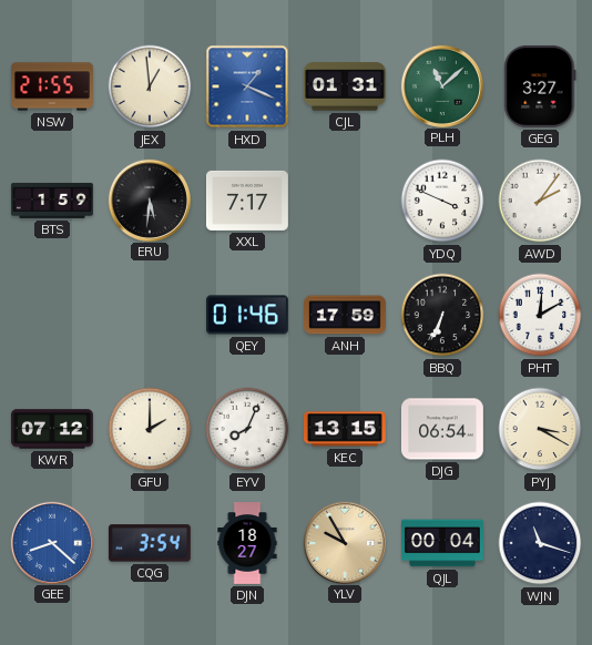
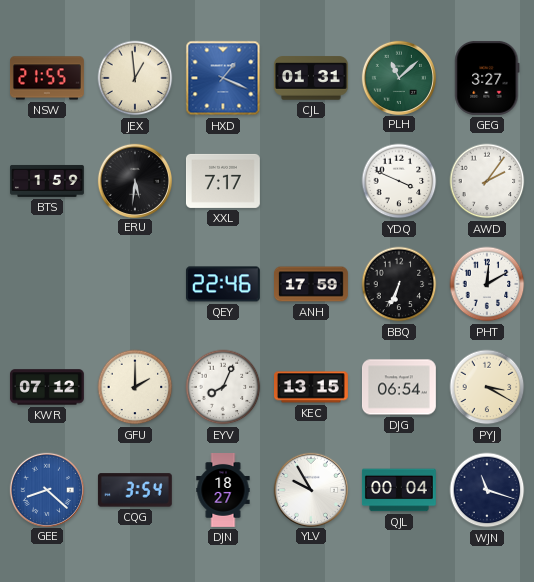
QEY: 01:46 -> 22:46 (223, 284)
YLV dial: champagne -> white (310, 489)
